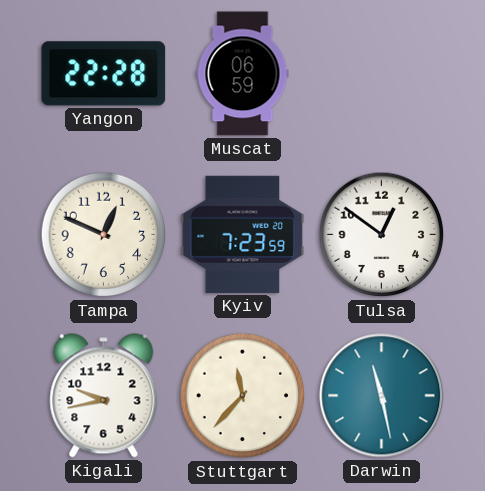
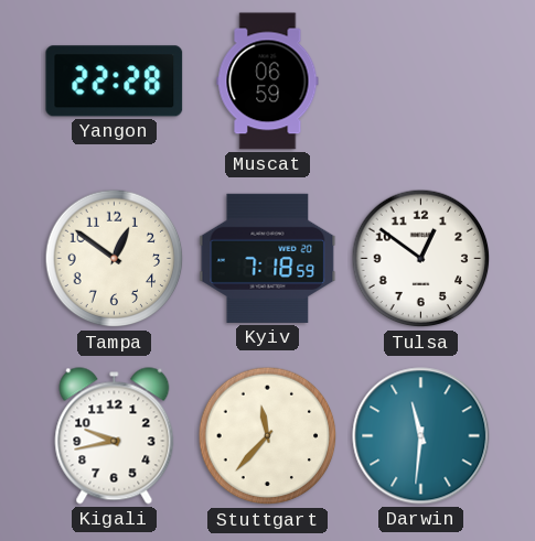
Tampa: 12:49 -> 12:51 (115, 259)
Kyiv: 7:23 -> 7:18 (268, 258)
Darwin: 11:28 -> 11:31 (421, 436)
